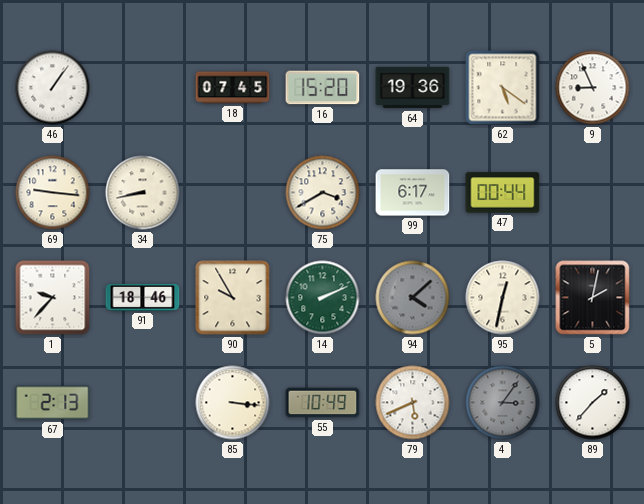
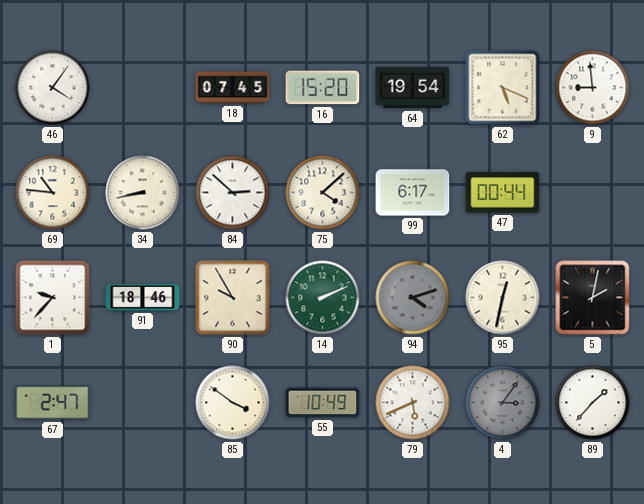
46: 1:06 -> 4:06 (53, 88)
64: 19:36 -> 19:54 (413, 88)
62: 5:21 -> 5:19 (503, 88)
9: 8:56 -> 8:59 (593, 88)
69: 9:16 -> 10:46 (53, 193)
84: none -> 2:52 (233, 193)
75: 3:40 -> 4:08 (323, 193)
94: 4:08 -> 4:12 (413, 298)
67: 2:13 -> 2:47 (53, 403)
85: 3:16 -> 3:51 (233, 403)
